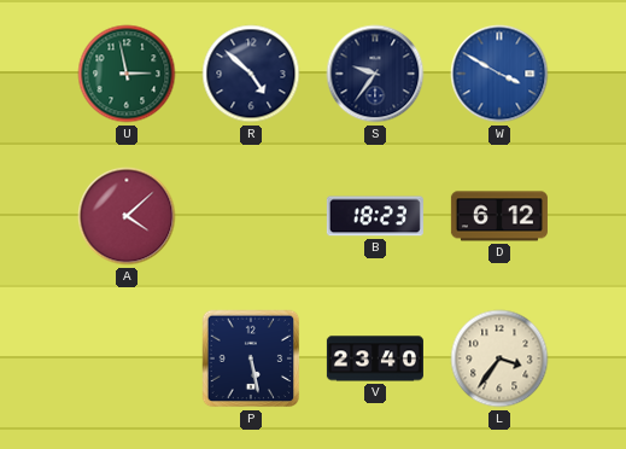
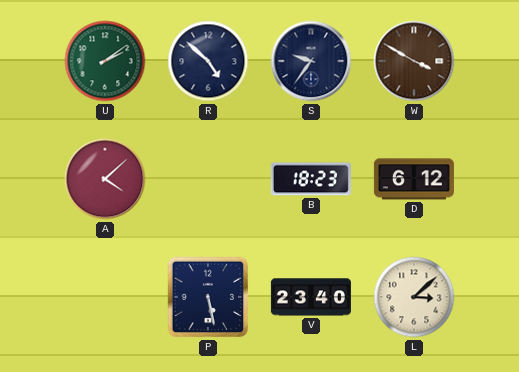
U: 2:58 -> 2:09 (105, 61)
W dial: blue -> brown (414, 61)
L: 3:36 -> 3:08 (414, 297)
